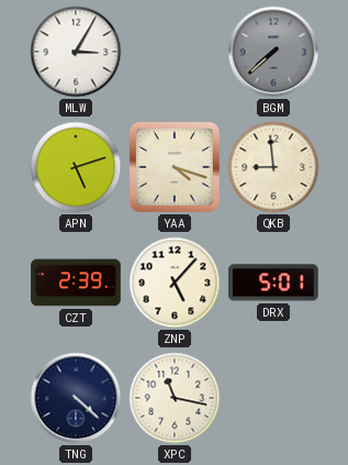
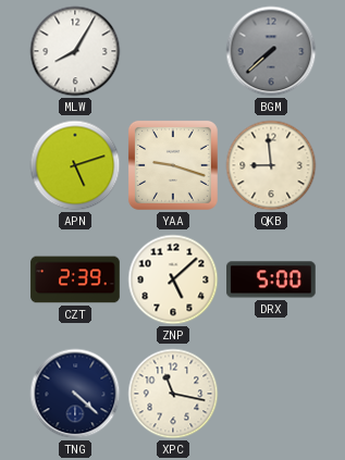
MLW: 3:05 -> 8:05 (75, 51)
YAA: 4:18 -> 9:18 (173, 165)
ZNP: 5:07 -> 5:08 (173, 279)
DRX: 5:01 -> 5:00 (272, 279)
